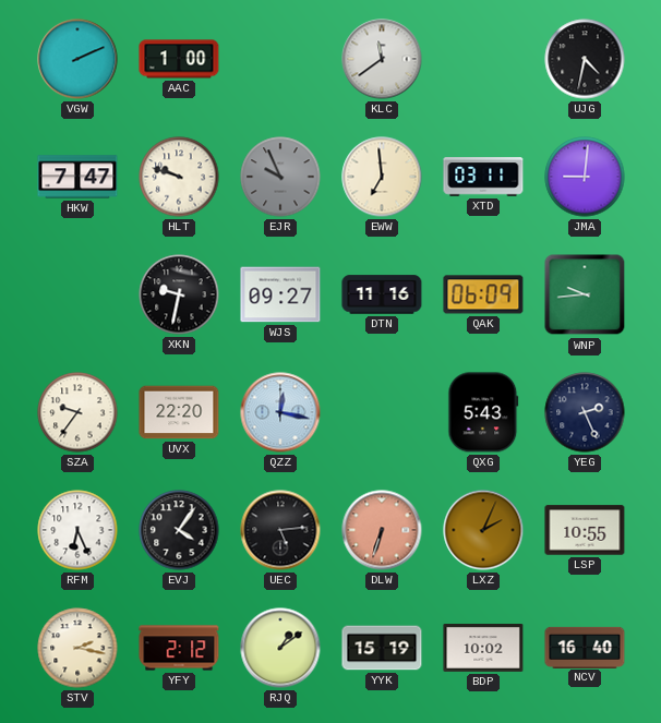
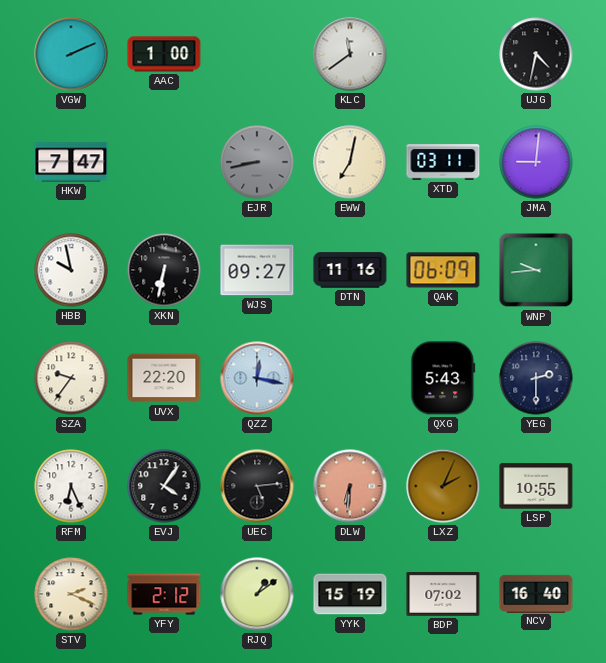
HLT: 9:48 -> none (179, 177)
EJR: 9:56 -> 8:43 (257, 162)
EWW: 6:59 -> 7:02 (350, 162)
HBB: none -> 9:58 (71, 270)
XKN: 9:32 -> 6:32 (164, 270)
YEG: 2:26 -> 2:30 (536, 378)
DLW: 6:33 -> 6:31 (350, 486)
STV: 2:17 -> 2:19 (71, 594)
BDP: 10:02 -> 07:02 (443, 595)
